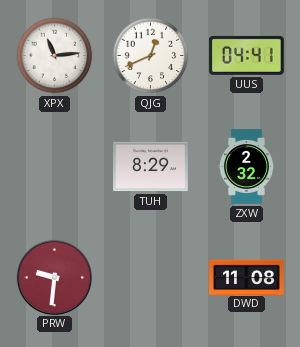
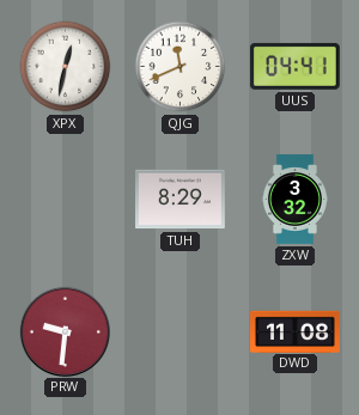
XPX: 11:14 -> 12:32 (66, 67)
QJG: 12:41 -> 11:41 (181, 67)
ZXW: 2:32 -> 3:32 (294, 200)
